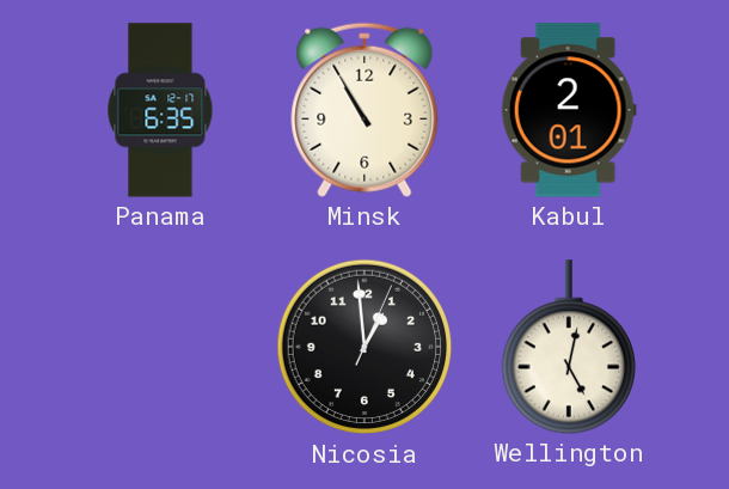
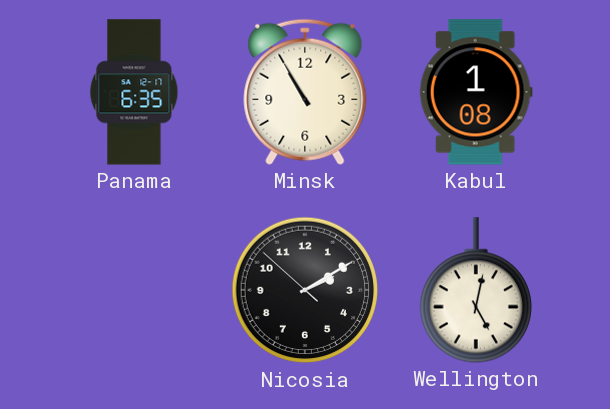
Kabul: 2:01 -> 1:08 (476, 92)
Nicosia: 12:59 -> 2:09 (305, 290)
